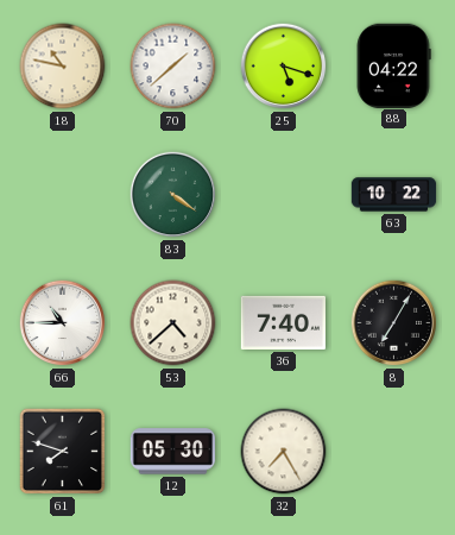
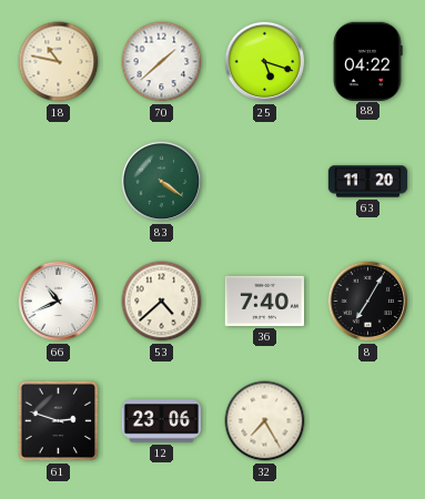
63: 10:22 -> 11:20 (368, 182)
66: 10:45 -> 10:41 (59, 302)
61: 7:48 -> 2:48 (59, 421)
12: 05:30 -> 23:06 (162, 421)
